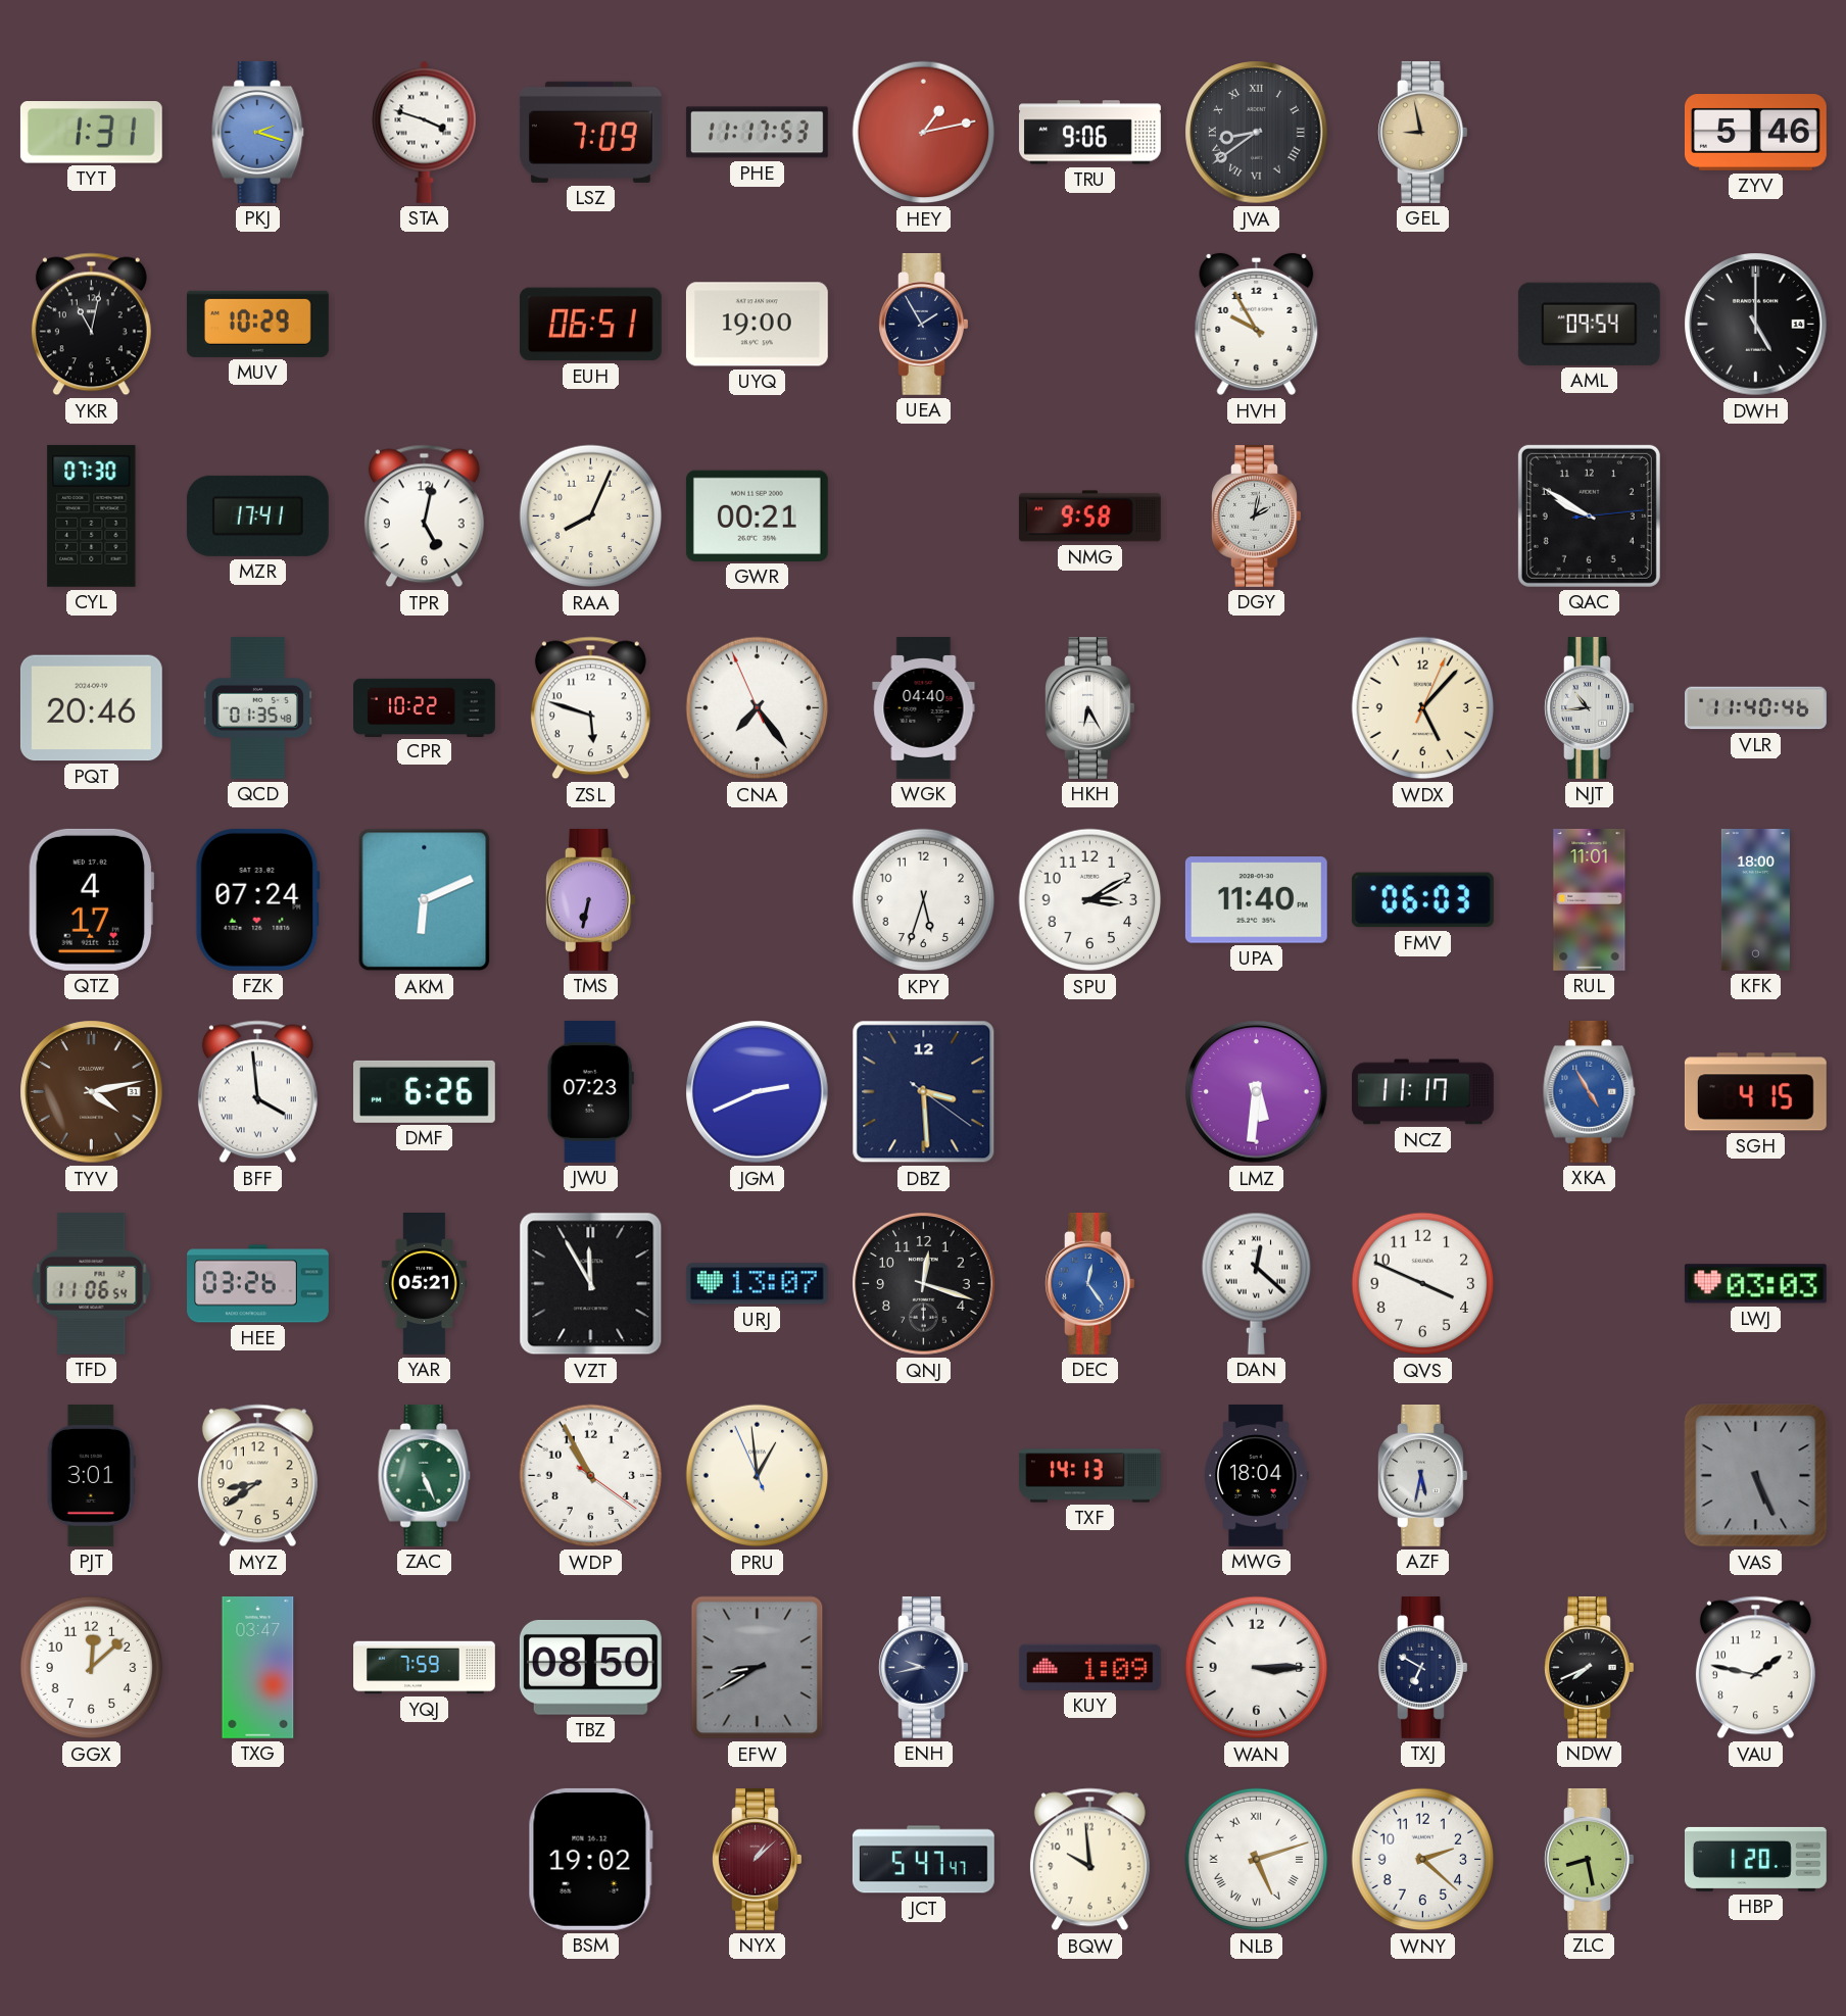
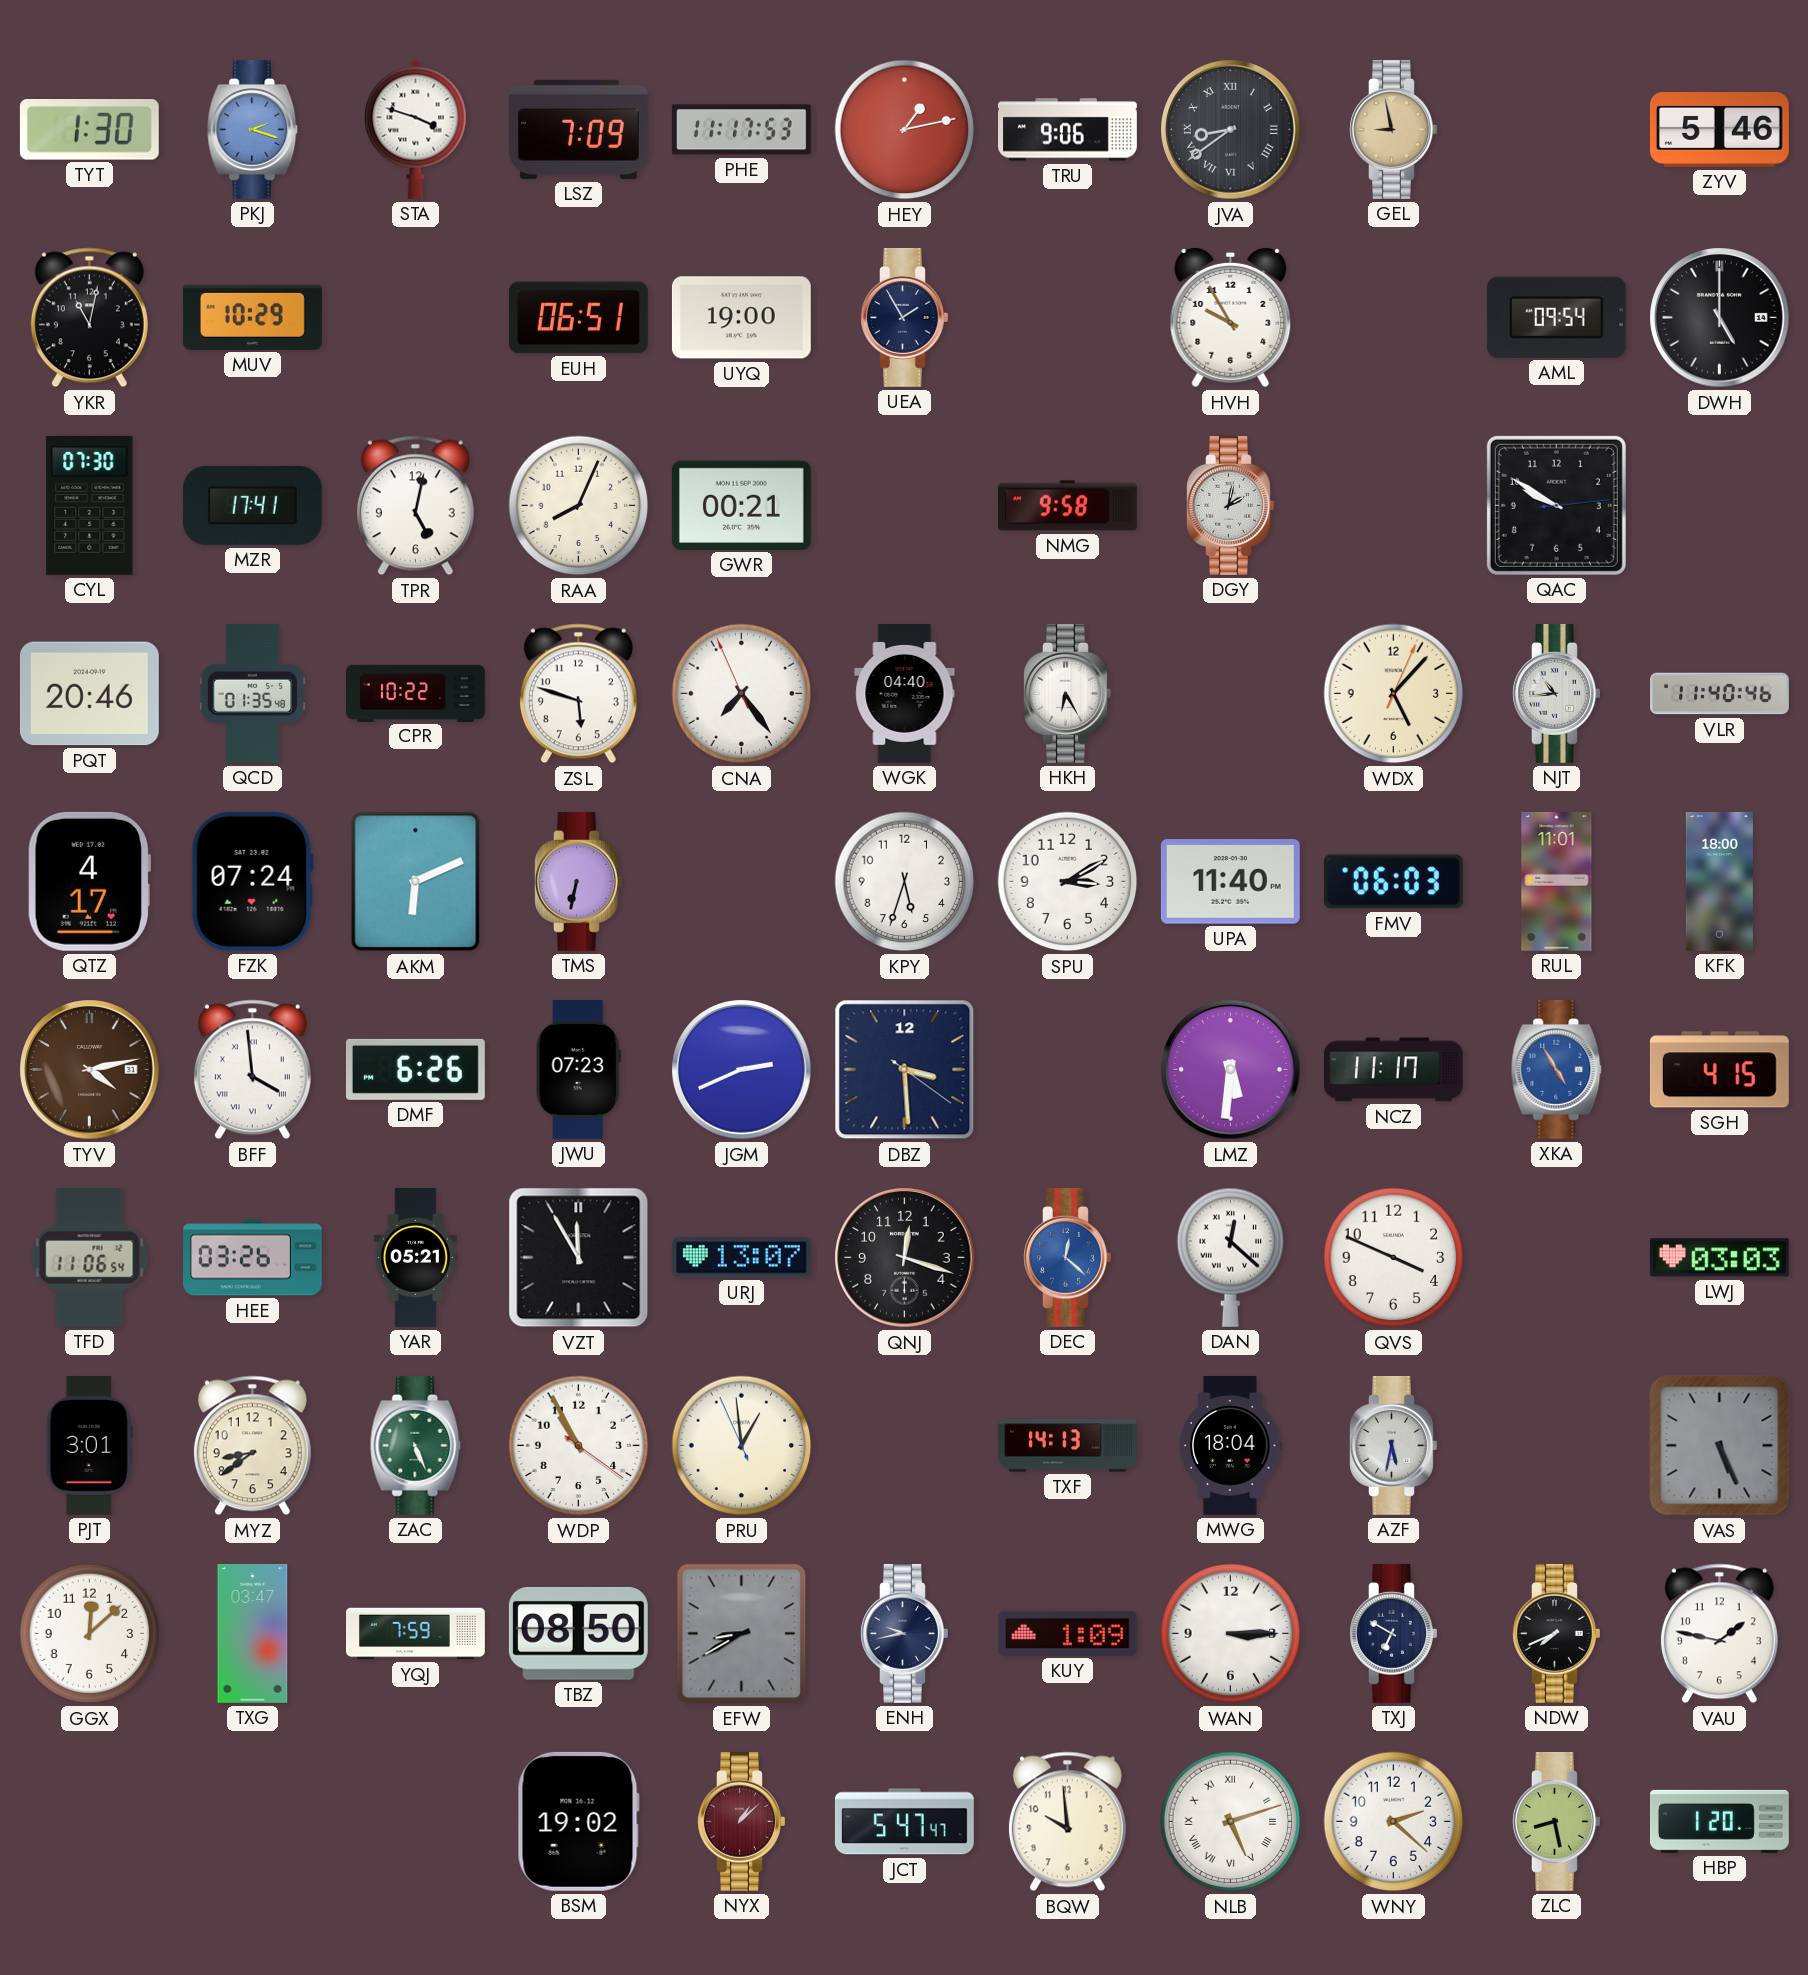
TYT: 1:31 -> 1:30 (89, 130)
DEC: 12:24 -> 12:22 (1068, 1257)
